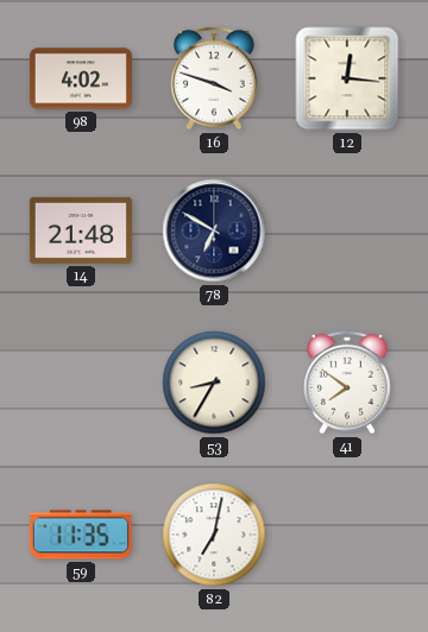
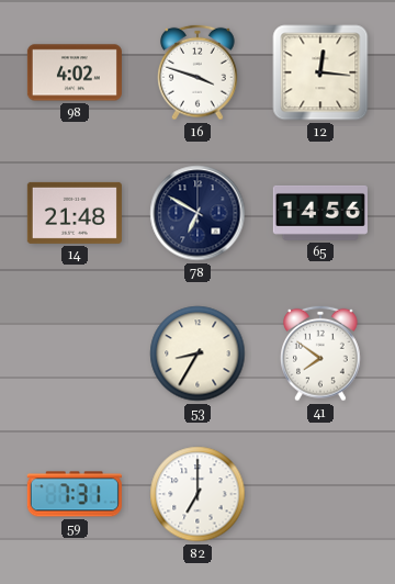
65: none -> 14:56 (320, 213)
59: 11:35 -> 7:31 (75, 494)
82: 7:02 -> 7:00 (198, 494)
